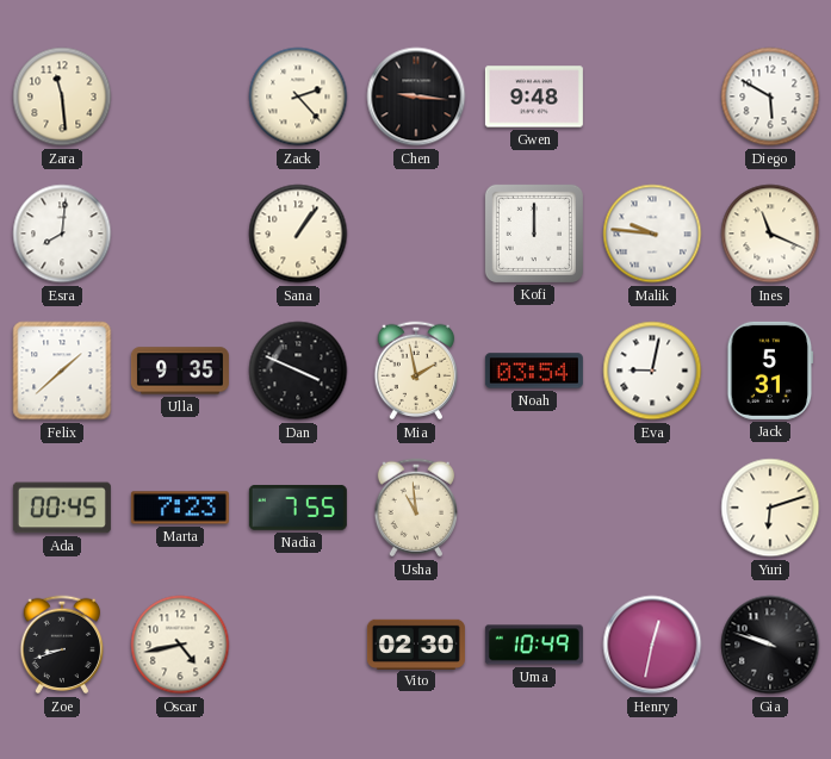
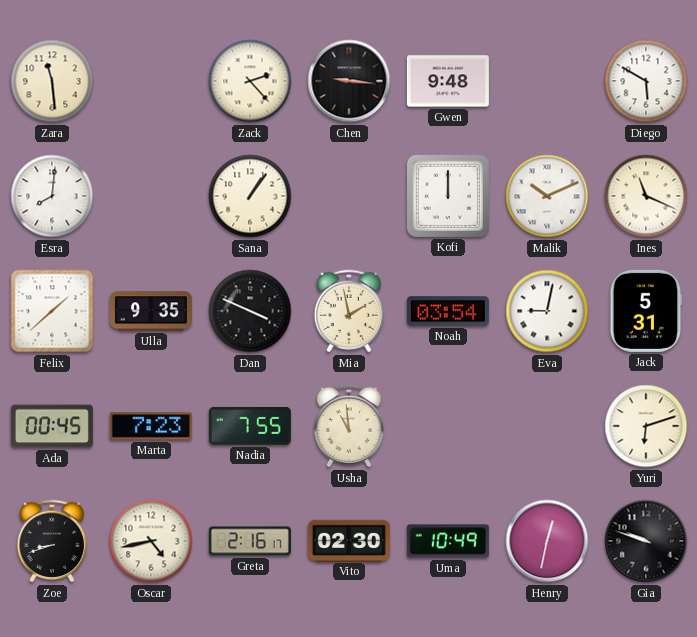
Malik: 9:46 -> 10:11 (547, 196)
Greta: none -> 2:16 (250, 541)
